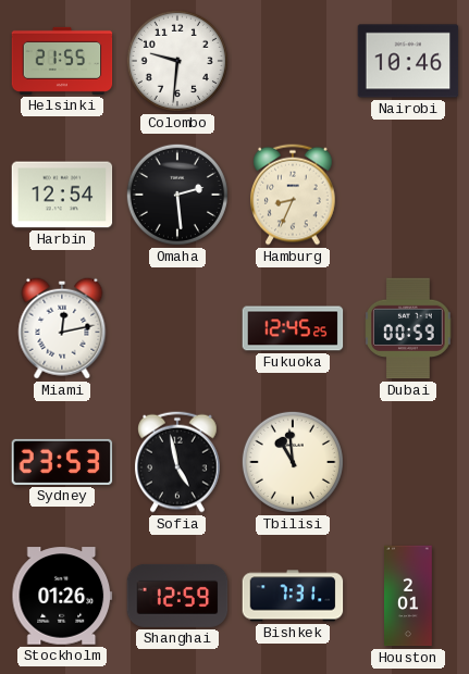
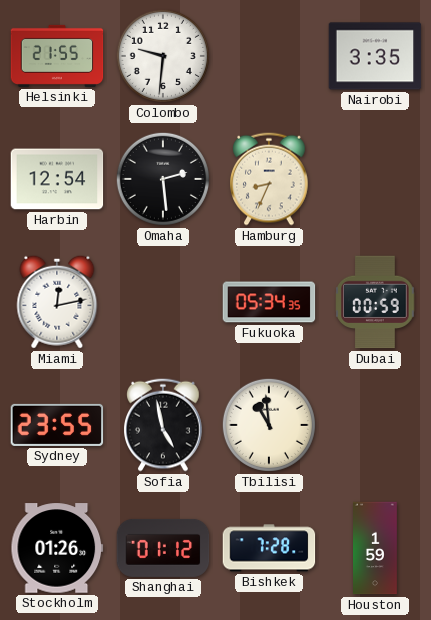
Nairobi: 10:46 -> 3:35 (375, 56)
Fukuoka: 12:45 -> 05:34 (269, 302)
Sydney: 23:53 -> 23:55 (57, 425)
Shanghai: 12:59 -> 01:12 (163, 548)
Bishkek: 7:31 -> 7:28 (269, 548)
Houston: 2:01 -> 1:59 (376, 548)
